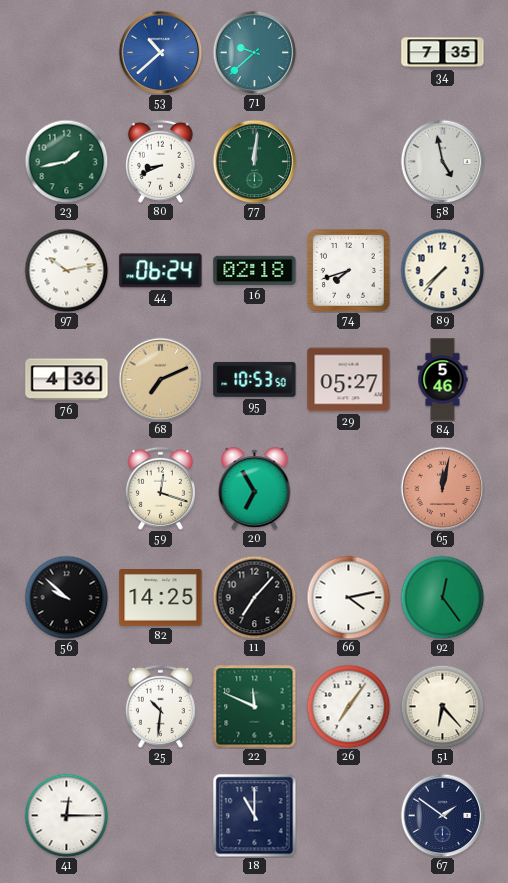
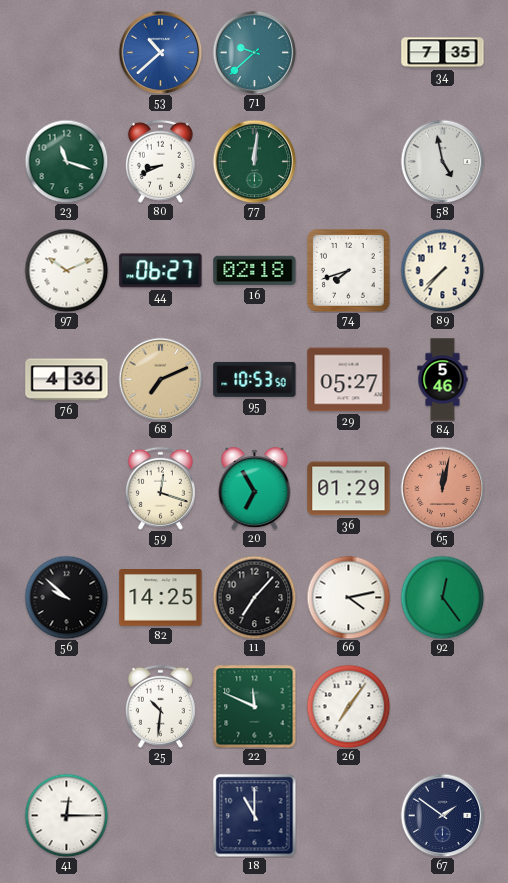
23: 1:43 -> 11:18 (66, 161)
97: 10:13 -> 10:11 (66, 270)
44: 06:24 -> 06:27 (161, 271)
36: none -> 01:29 (349, 489)
51: 6:23 -> none (442, 706)
